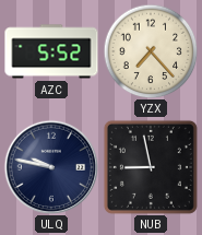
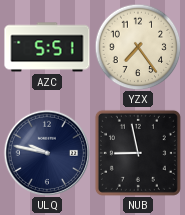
AZC: 5:52 -> 5:51 (47, 47)
YZX: 7:23 -> 7:24 (138, 47)
